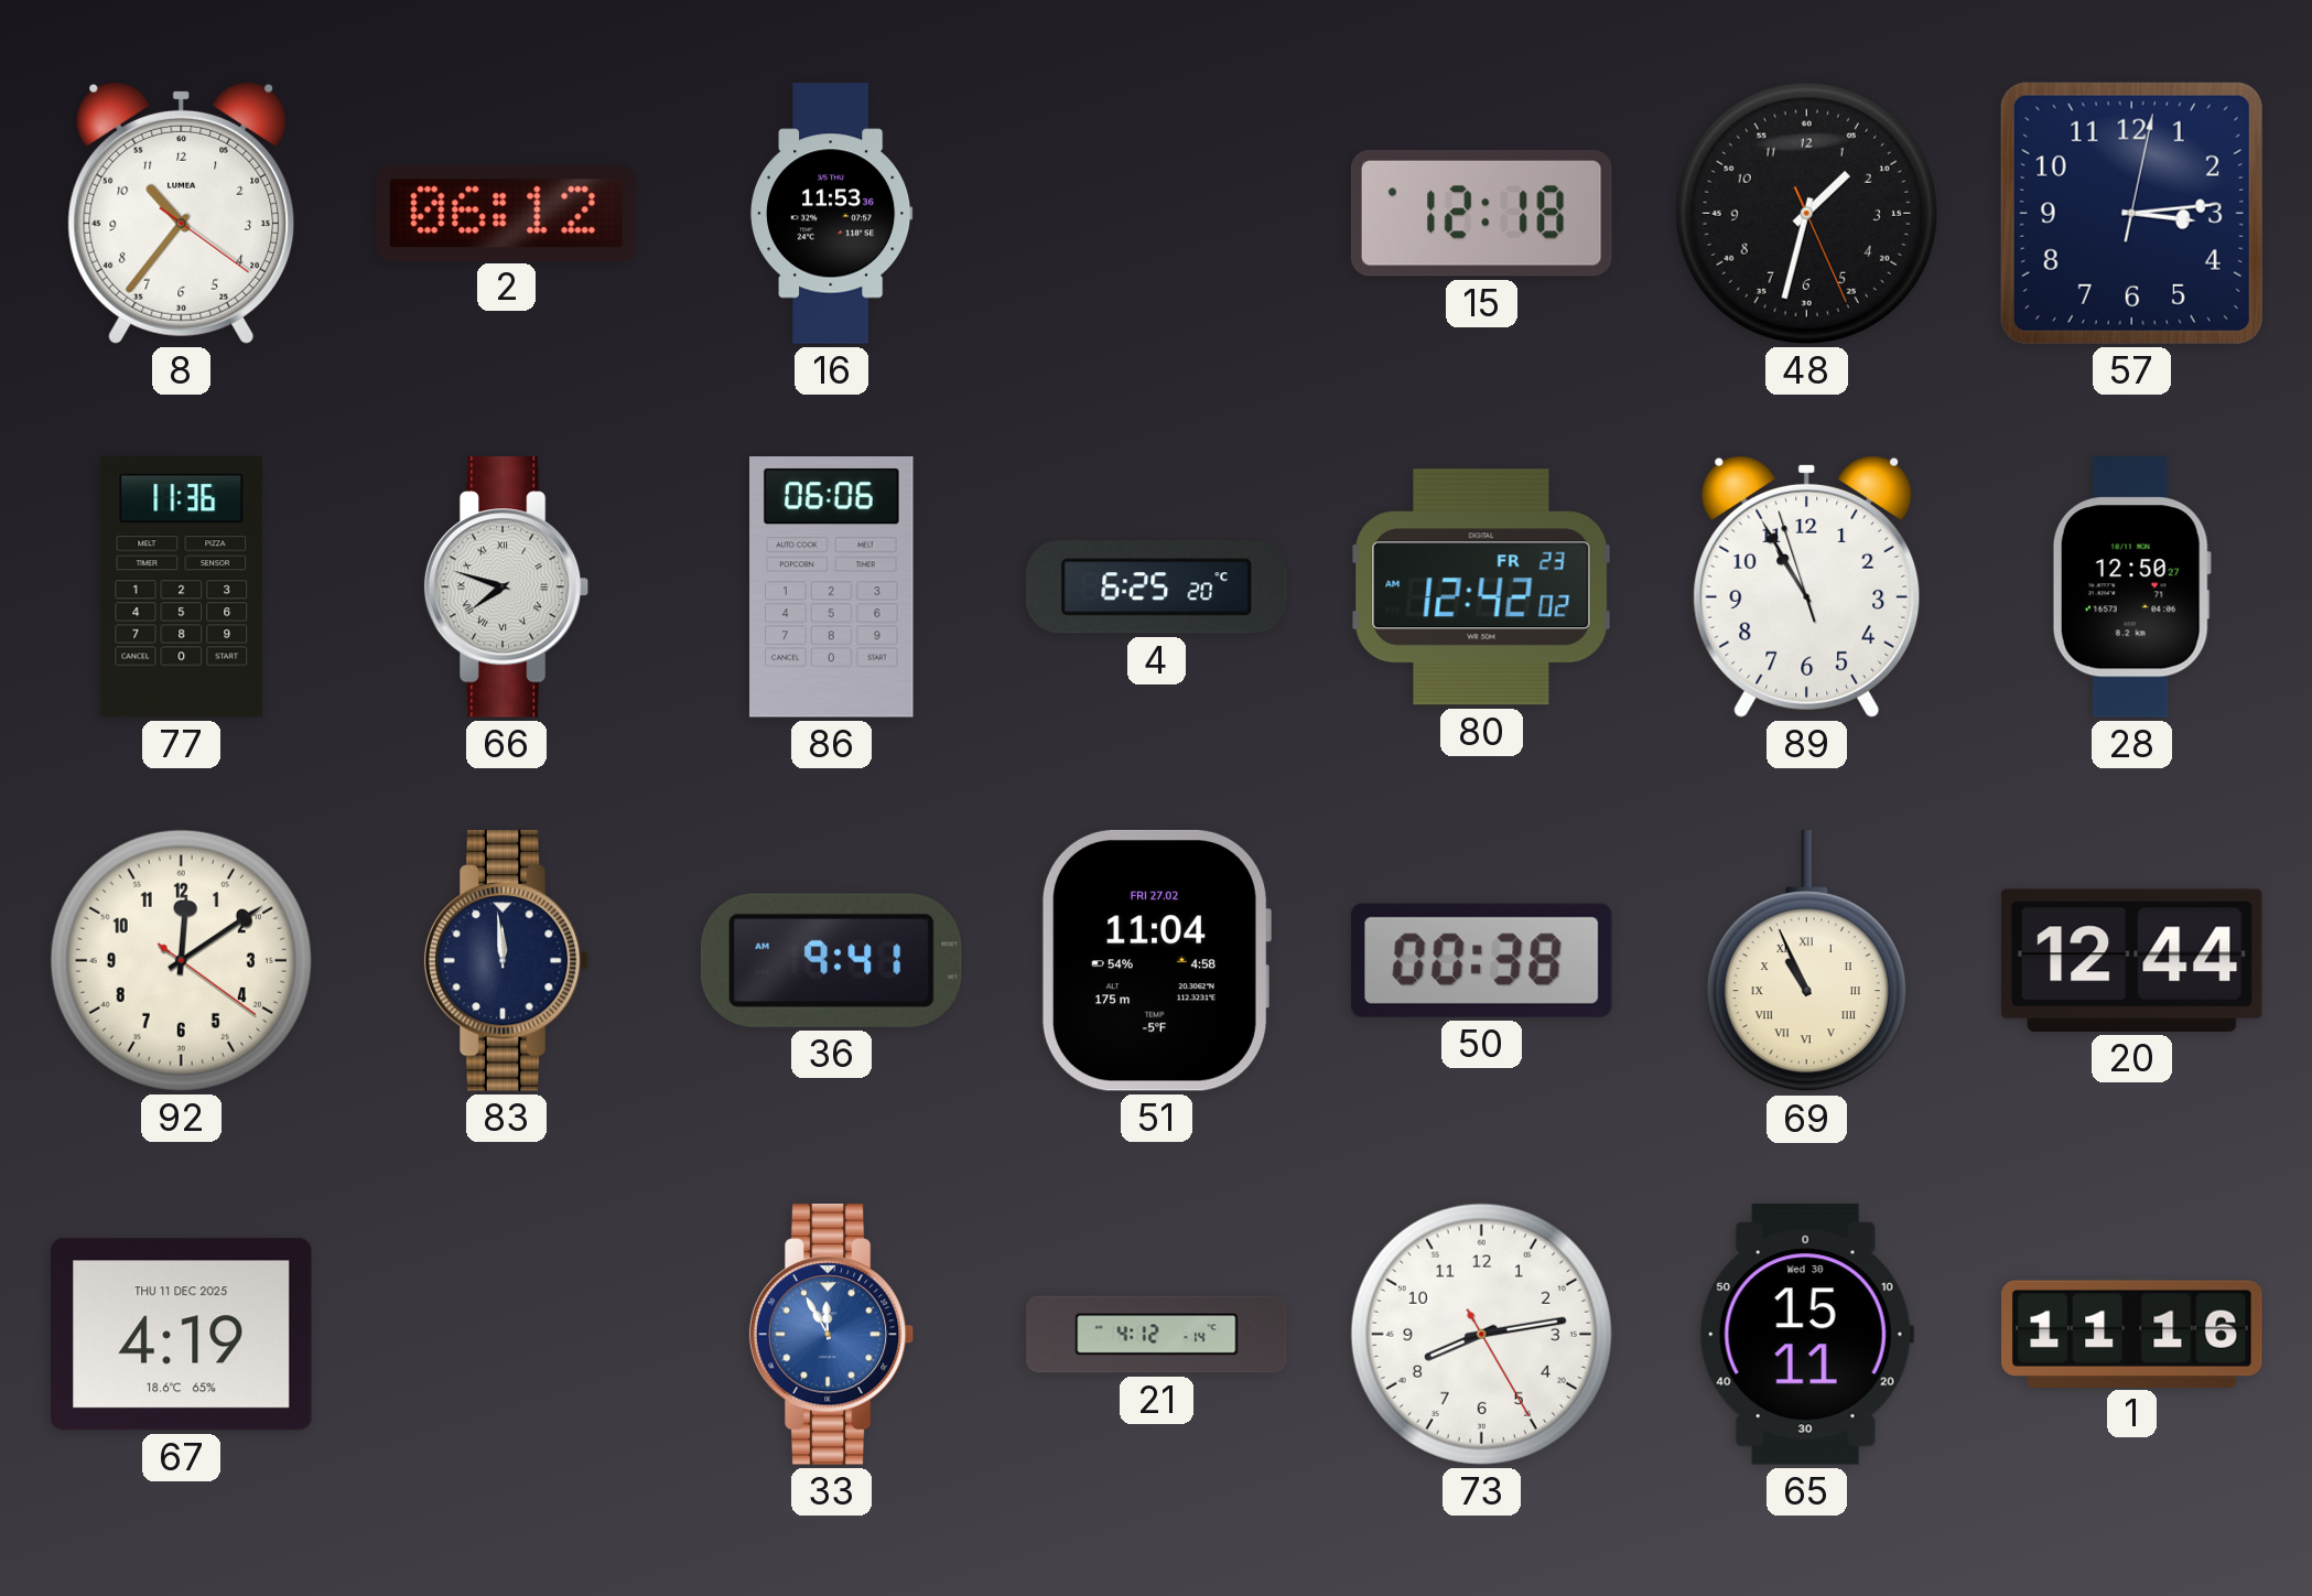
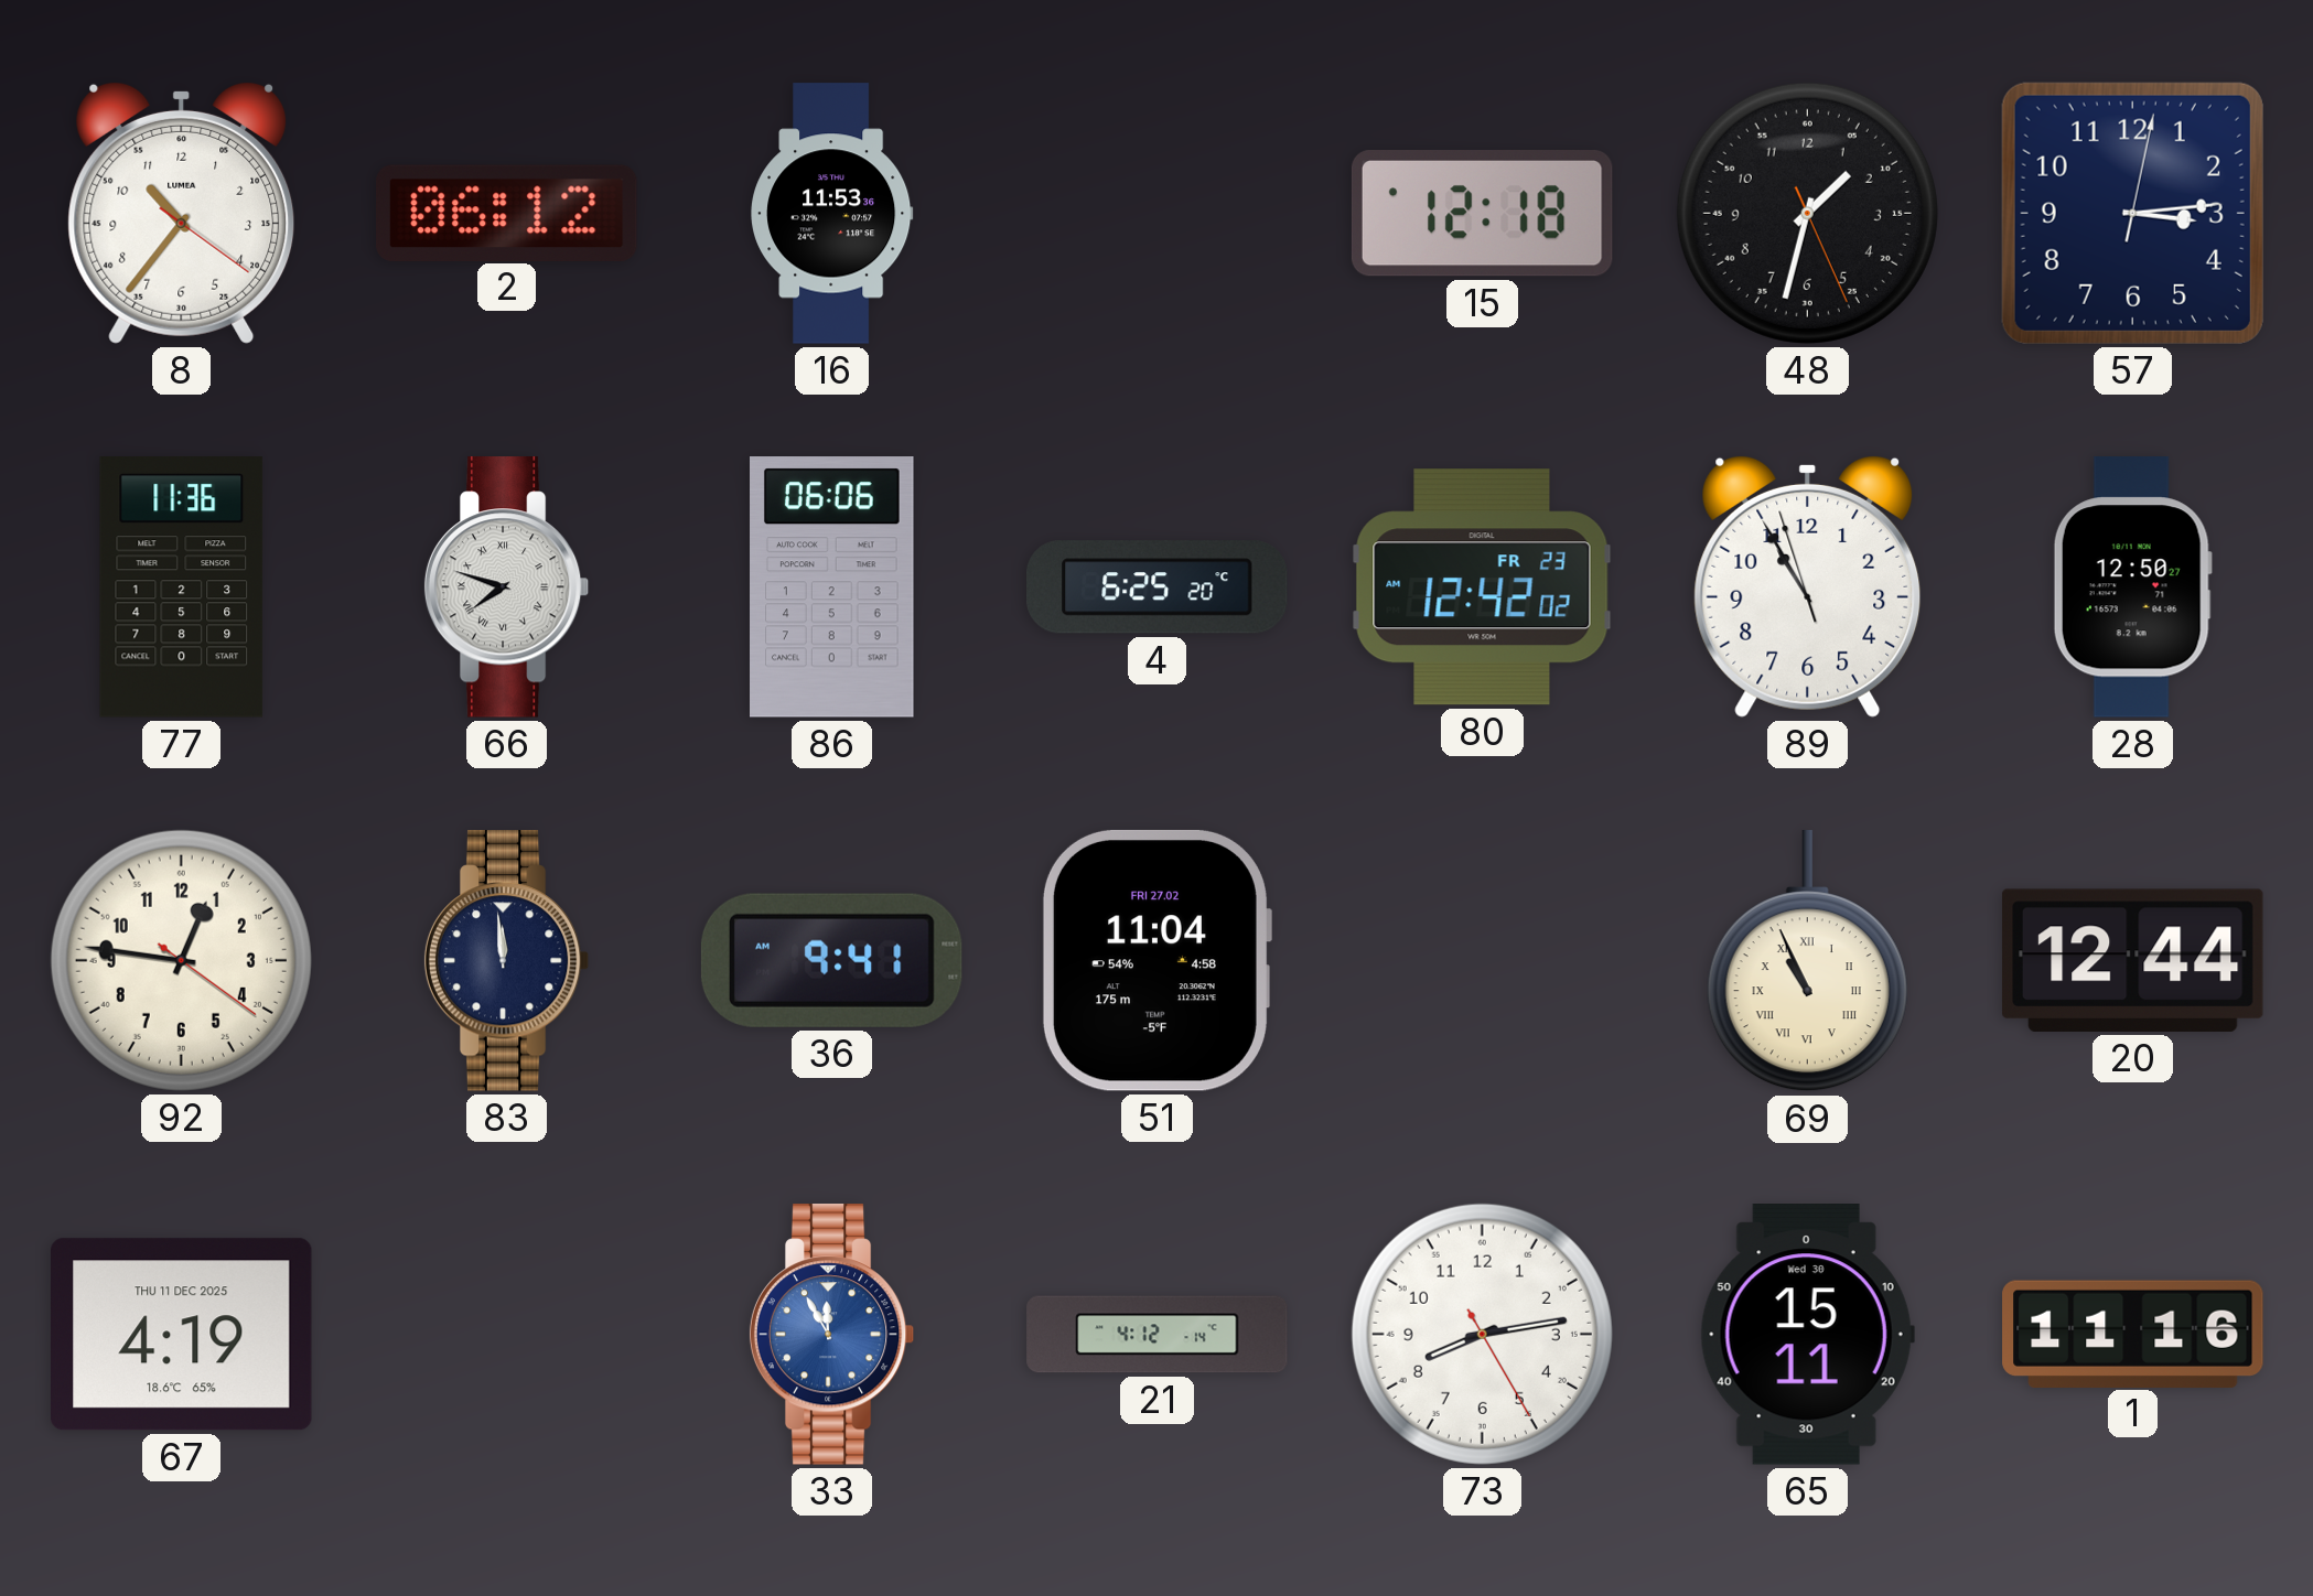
92: 12:09 -> 12:46 (181, 960)
50: 00:38 -> none (1481, 960)
